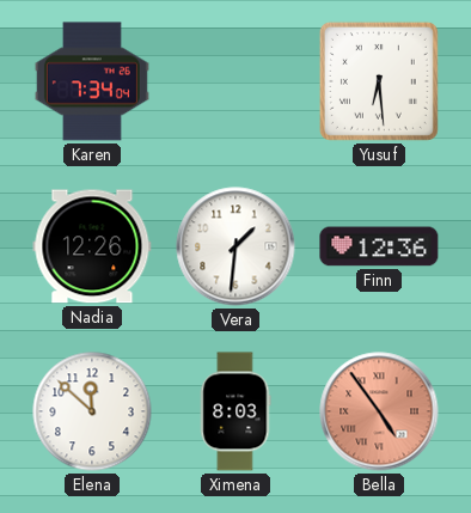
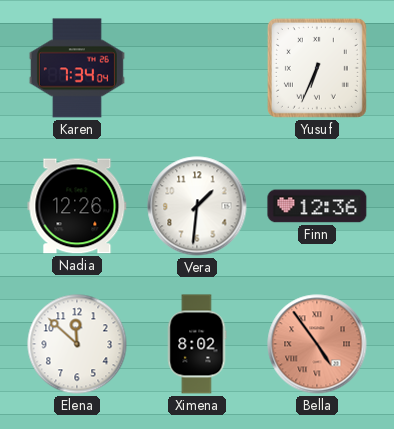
Yusuf: 6:29 -> 6:34 (317, 68)
Ximena: 8:03 -> 8:02 (197, 344)
